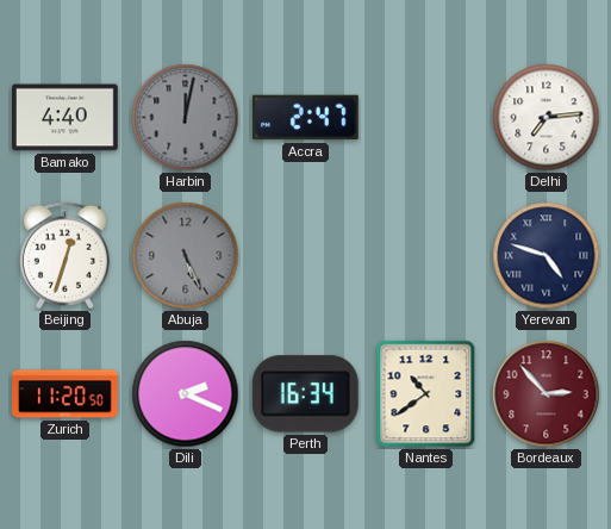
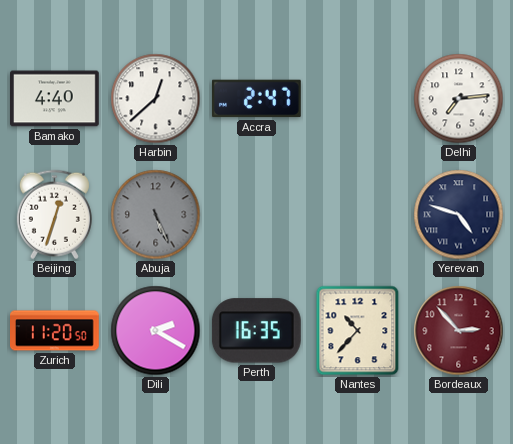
Harbin: 12:02 -> 12:38 (156, 99)
Harbin dial: grey -> white (156, 99)
Dili: 2:19 -> 2:20 (156, 331)
Perth: 16:34 -> 16:35 (256, 331)
Nantes: 10:39 -> 10:37 (358, 331)
